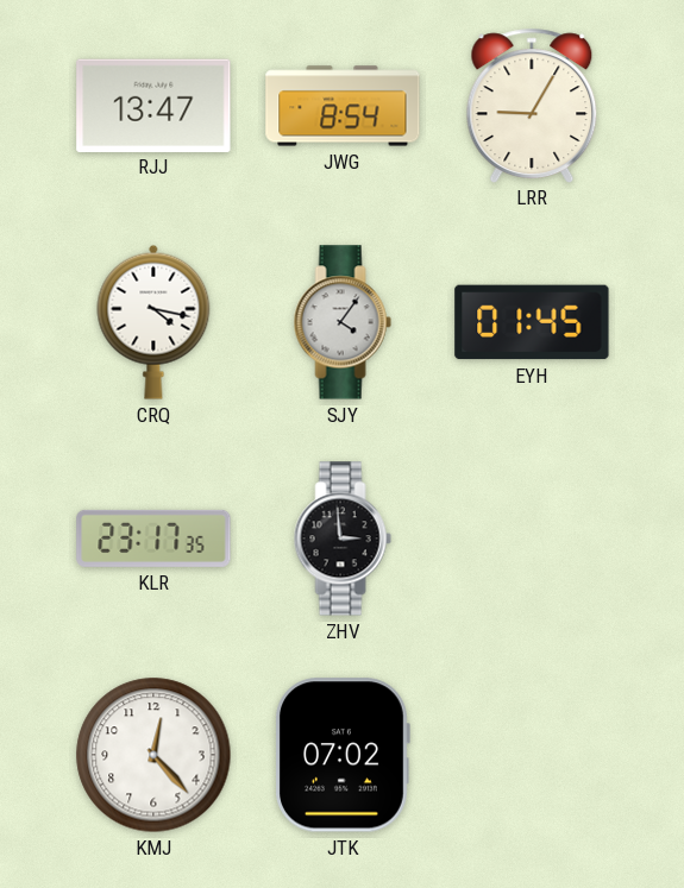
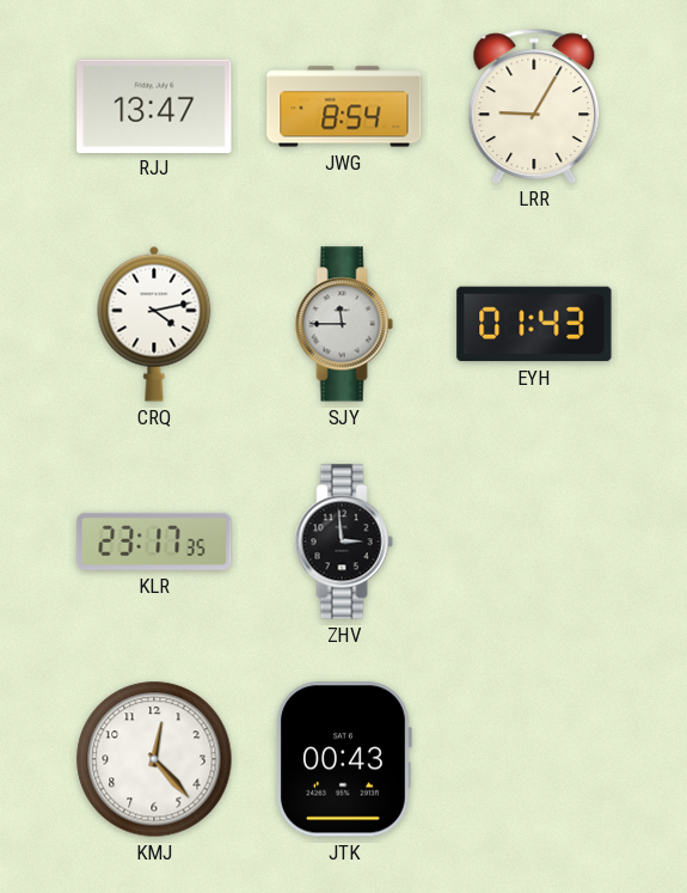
CRQ: 4:17 -> 4:13 (154, 324)
SJY: 4:06 -> 11:45 (344, 324)
EYH: 01:45 -> 01:43 (534, 324)
JTK: 07:02 -> 00:43 (344, 759)
